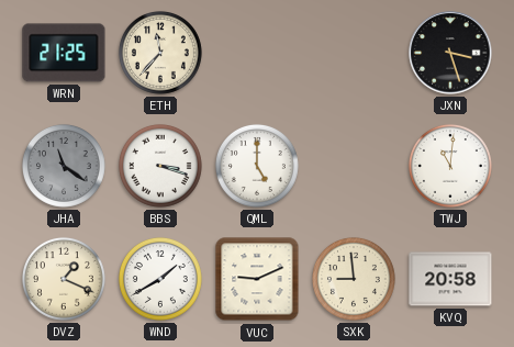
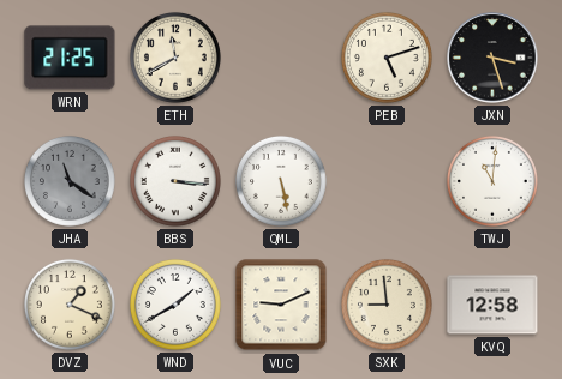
ETH: 11:37 -> 11:40 (175, 58)
PEB: none -> 5:12 (387, 58)
BBS: 3:18 -> 3:16 (175, 181)
QML: 5:00 -> 5:28 (281, 181)
KVQ: 20:58 -> 12:58 (492, 305)
